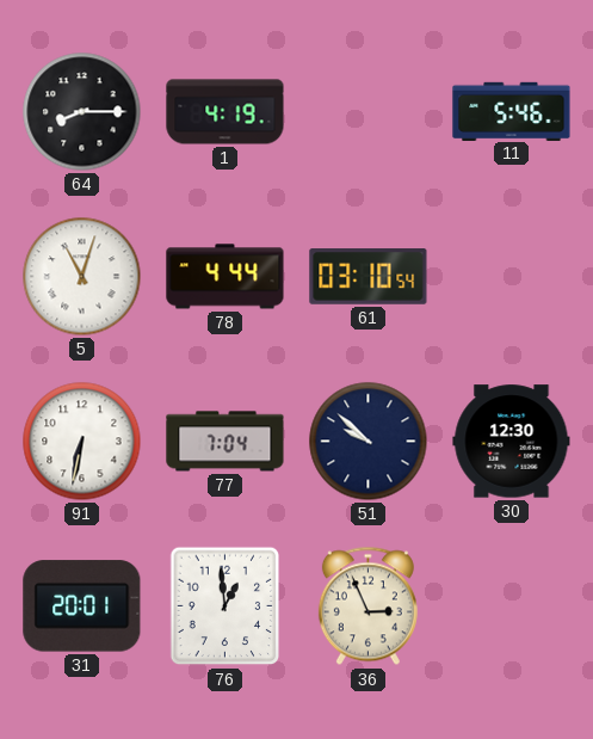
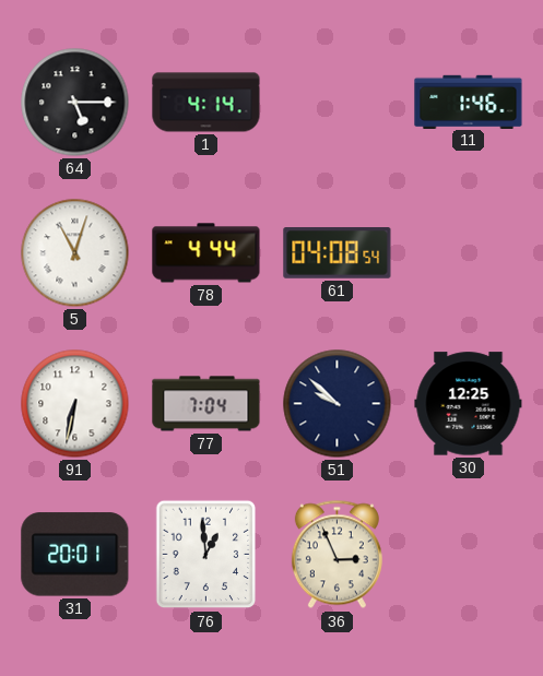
64: 8:15 -> 5:15 (75, 103)
1: 4:19 -> 4:14 (206, 103)
11: 5:46 -> 1:46 (469, 102)
61: 03:10 -> 04:08 (338, 253)
30: 12:30 -> 12:25 (469, 404)
